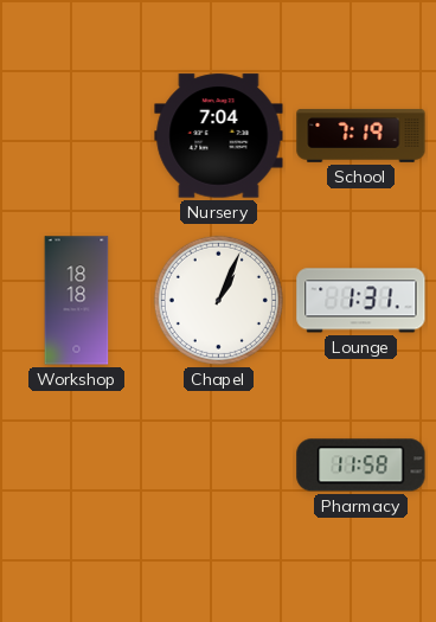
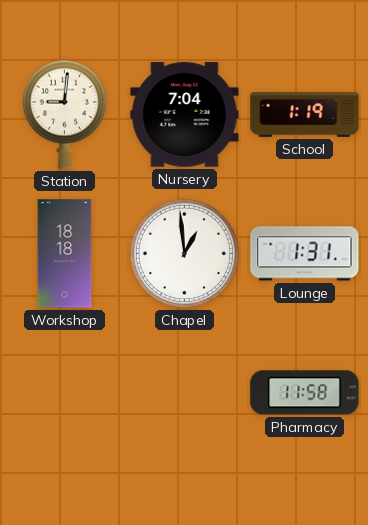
Station: none -> 9:01 (64, 114)
School: 7:19 -> 1:19 (305, 114)
Chapel: 1:04 -> 12:59 (184, 253)
